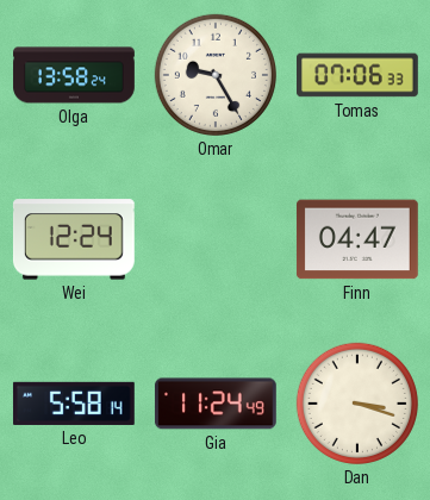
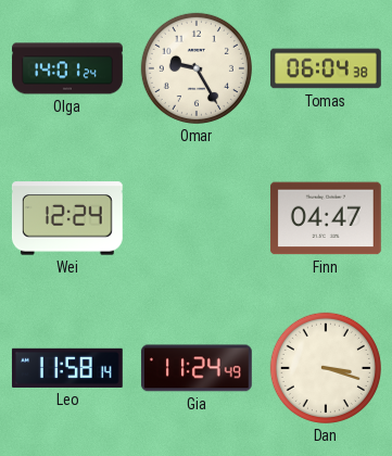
Olga: 13:58 -> 14:01 (67, 68)
Tomas: 07:06 -> 06:04 (327, 68)
Leo: 5:58 -> 11:58 (67, 368)
